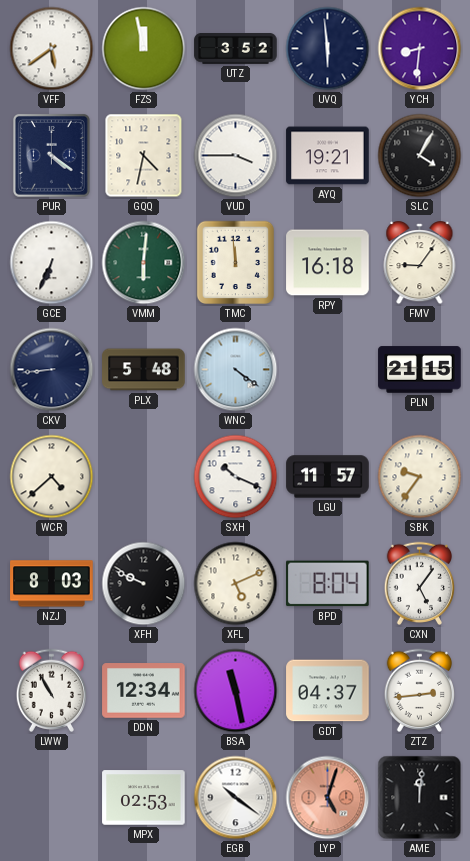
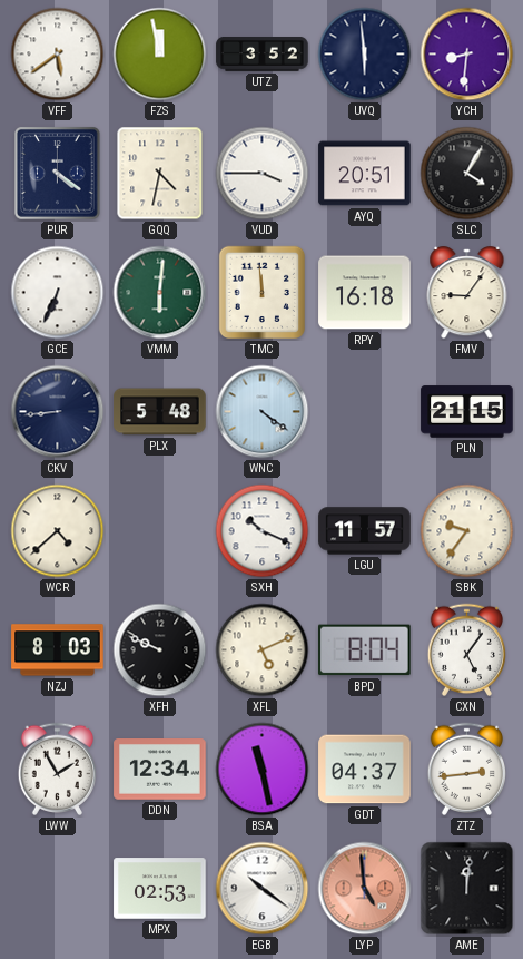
AYQ: 19:21 -> 20:51 (365, 174)
LWW: 10:55 -> 1:55 (57, 769)
LYP: 5:03 -> 4:59 (365, 889)
